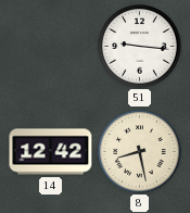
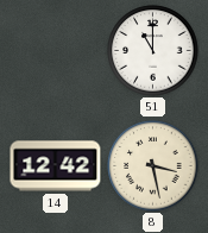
51: 9:16 -> 11:00 (153, 51)
8: 8:28 -> 3:28 (153, 166)
